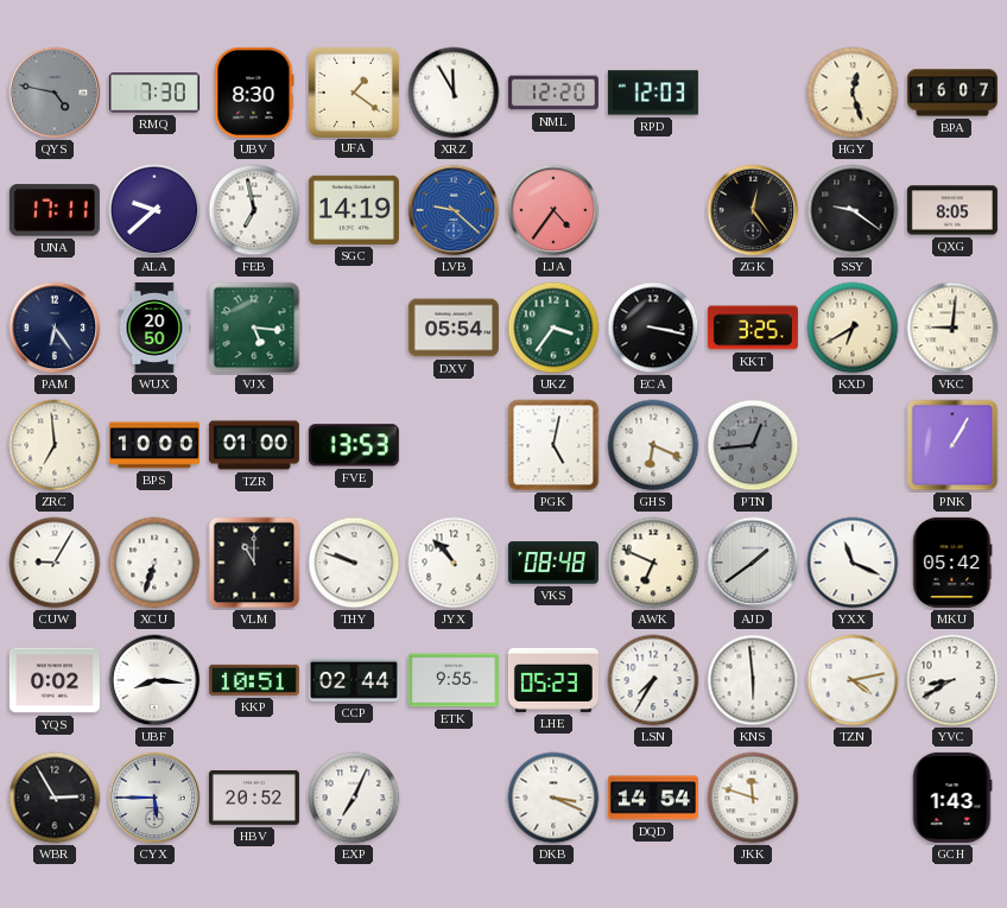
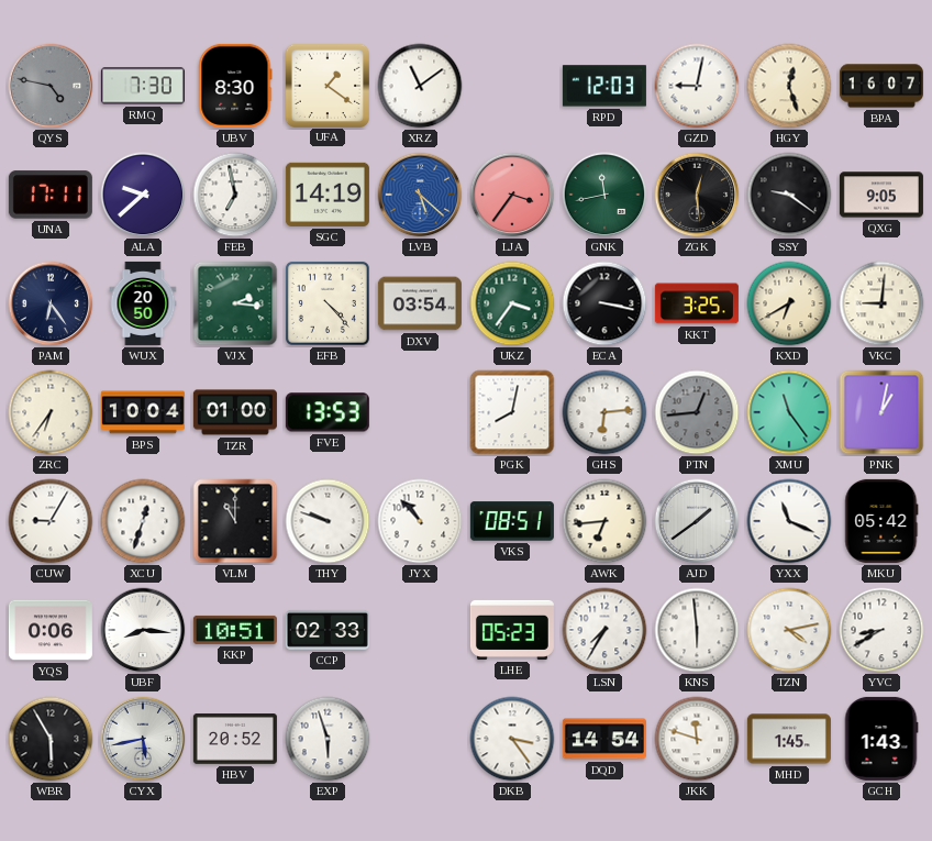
XRZ: 11:55 -> 11:09 (420, 86)
NML: 12:20 -> none (553, 93)
GZD: none -> 9:02 (697, 86)
LVB: 9:22 -> 5:22 (420, 195)
LJA: 4:36 -> 3:36 (512, 195)
GNK: none -> 11:43 (604, 195)
ZGK: 12:24 -> 12:29 (697, 195)
QXG: 8:05 -> 9:05 (881, 195)
VJX: 5:16 -> 2:16 (235, 303)
EFB: none -> 4:23 (328, 303)
DXV: 05:54 -> 03:54 (420, 303)
ZRC: 6:59 -> 6:36 (51, 412)
BPS: 10:00 -> 10:04 (143, 412)
PGK: 5:02 -> 8:02 (512, 412)
GHS: 6:19 -> 6:14 (604, 412)
XMU: none -> 11:24 (789, 412)
PNK: 1:05 -> 1:02 (881, 412)
XCU: 6:33 -> 12:33 (143, 521)
VKS: 08:48 -> 08:51 (512, 521)
AWK: 6:49 -> 6:44 (604, 521)
YQS: 0:02 -> 0:06 (51, 630)
CCP: 02:44 -> 02:33 (328, 630)
ETK: 9:55 -> none (454, 680)
WBR: 2:55 -> 5:55 (51, 739)
CYX: 5:45 -> 5:43 (143, 739)
EXP: 7:04 -> 5:57 (328, 739)
DKB: 3:19 -> 3:24 (512, 739)
MHD: none -> 1:45 (789, 739)
